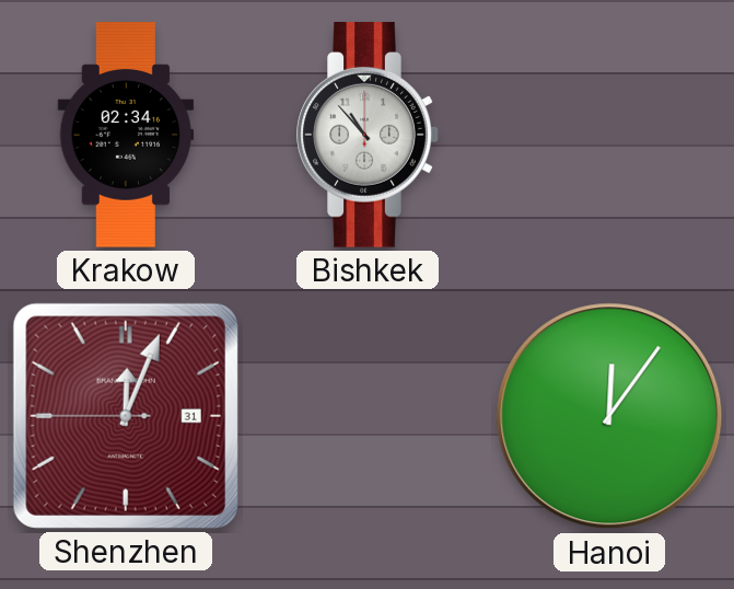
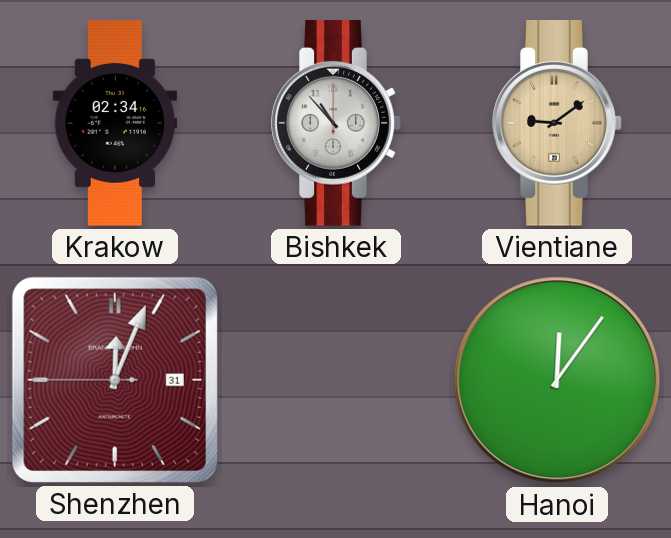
Vientiane: none -> 9:09 (557, 123)
